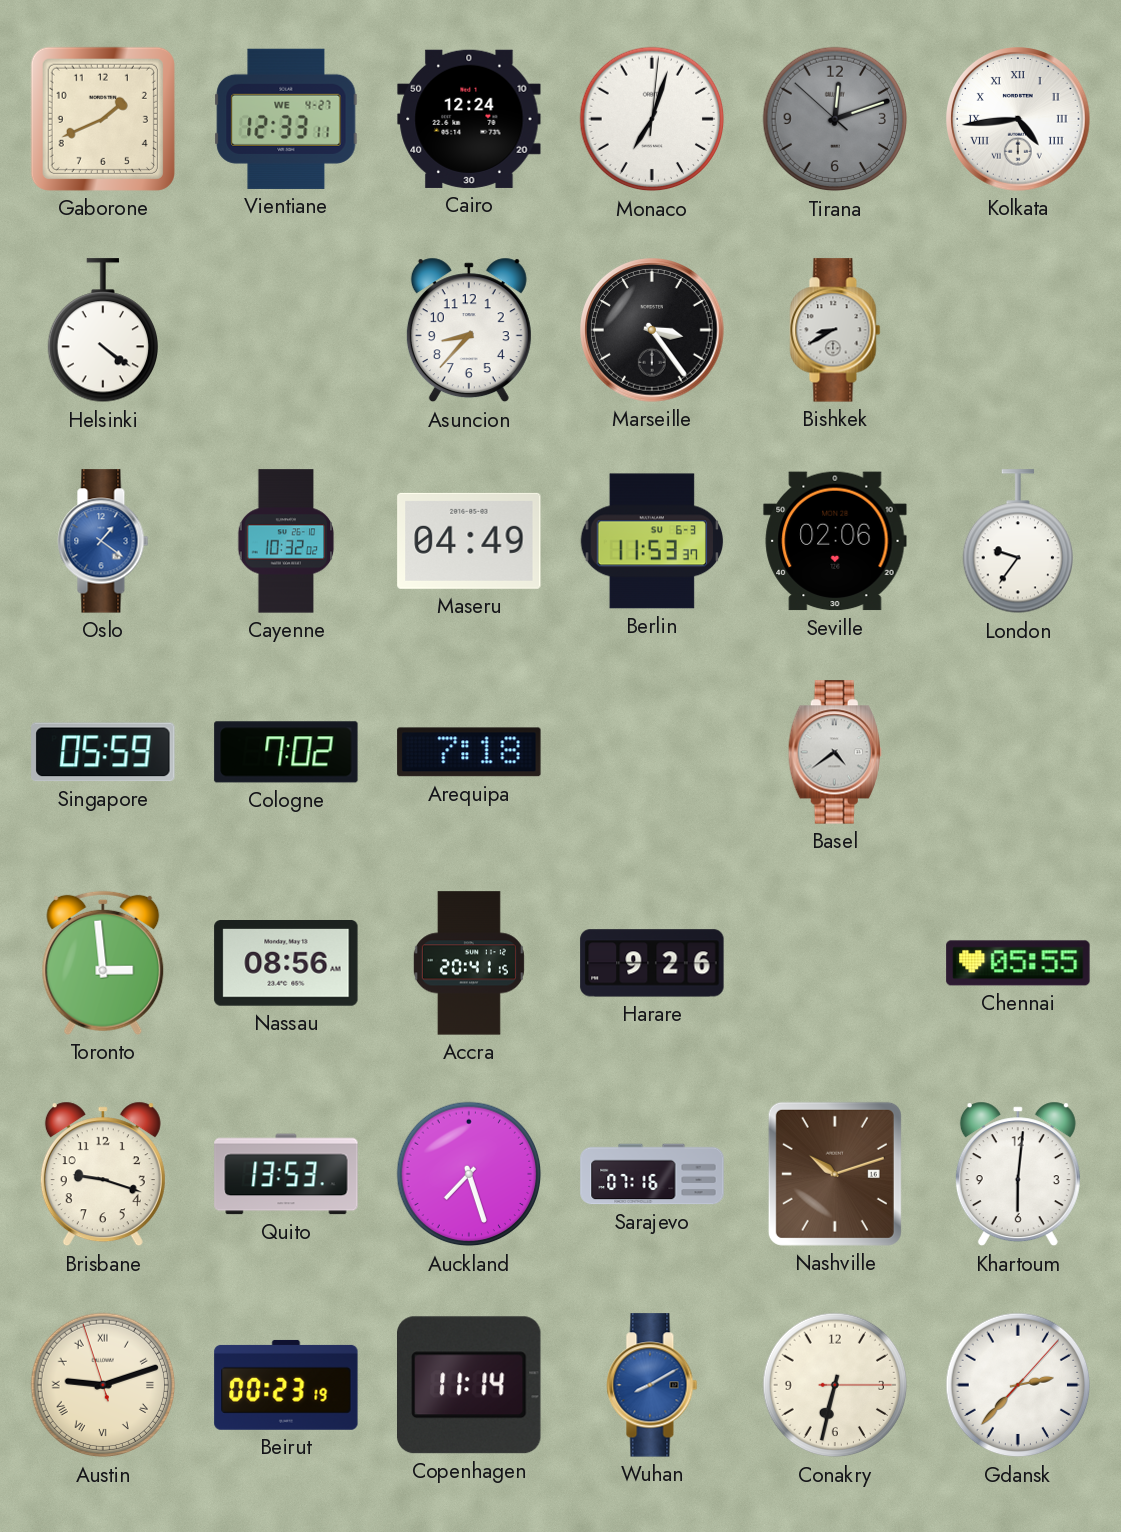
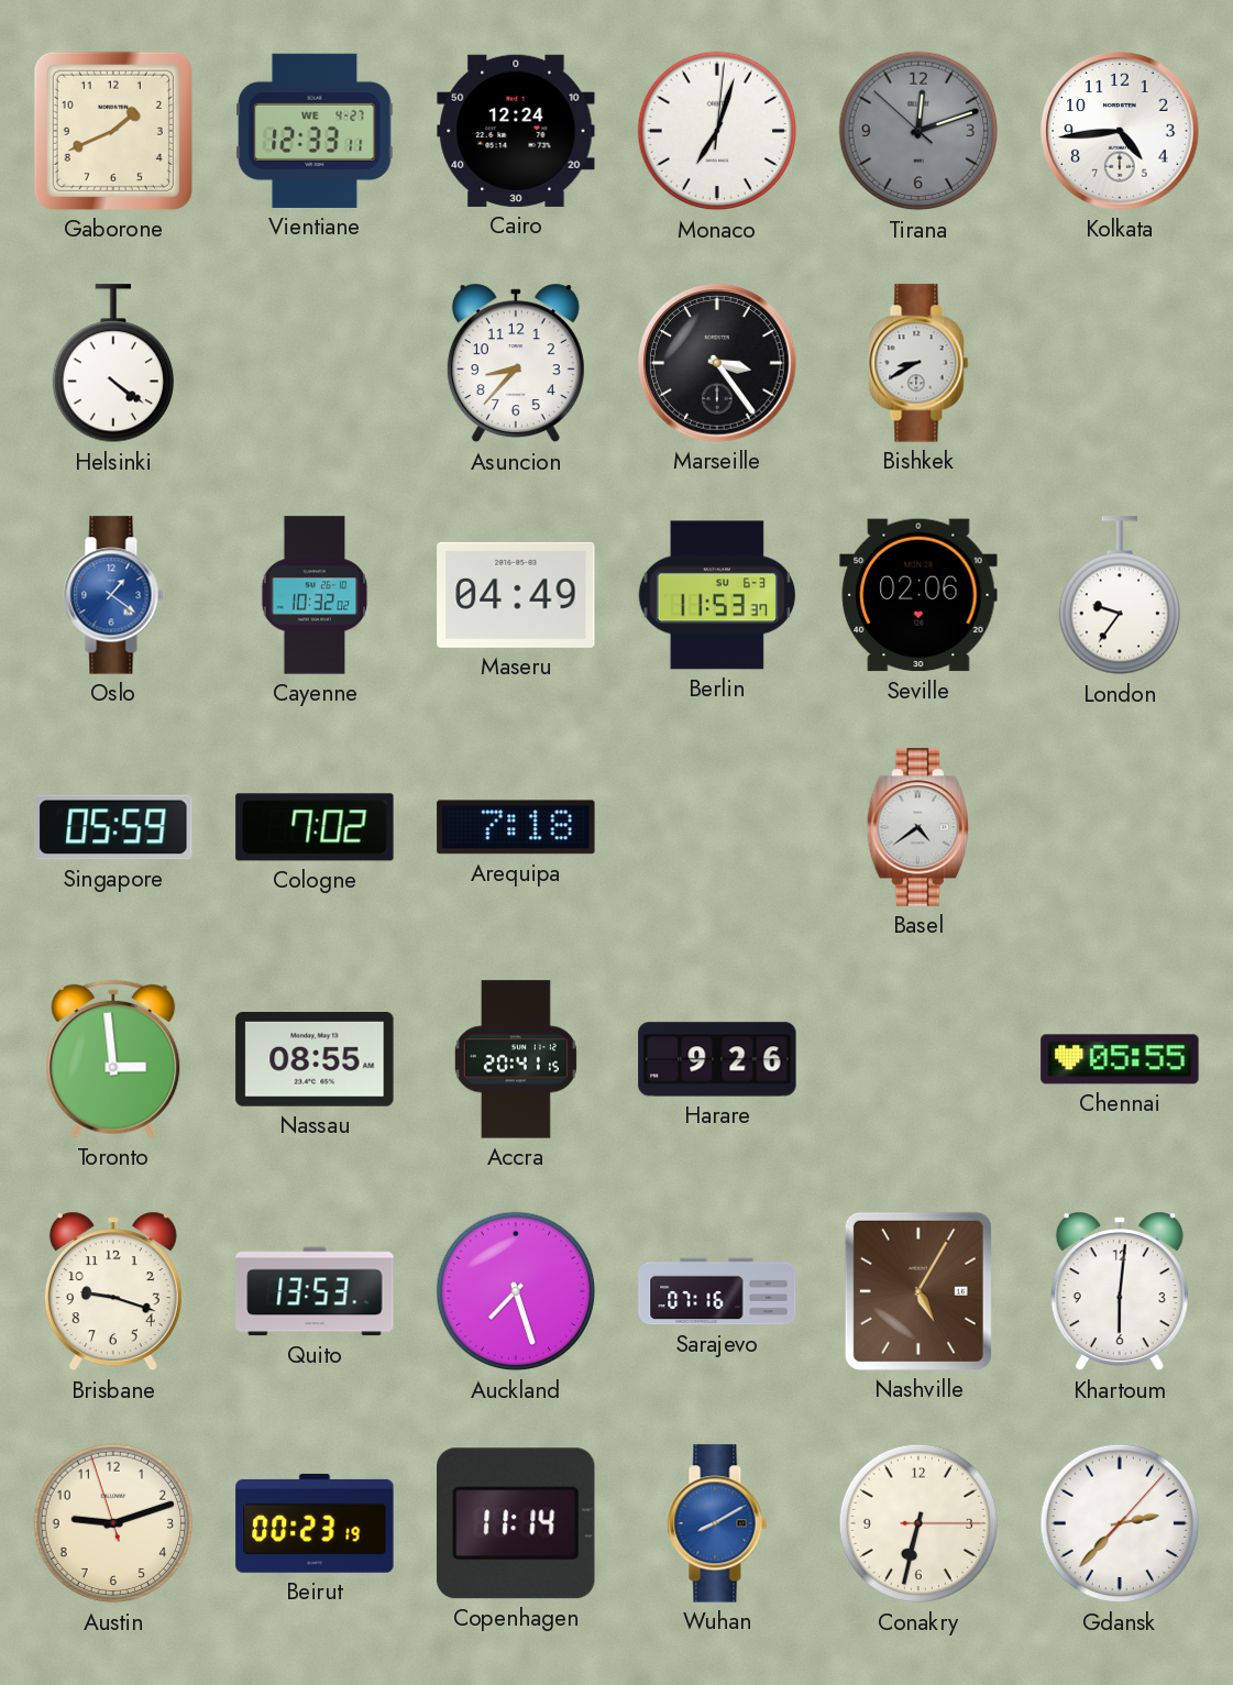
Kolkata numerals: Roman -> Arabic (1120, 131)
Nassau: 08:56 -> 08:55 (315, 1060)
Nashville: 10:12 -> 5:05 (918, 1291)
Austin numerals: Roman -> Arabic (113, 1523)
